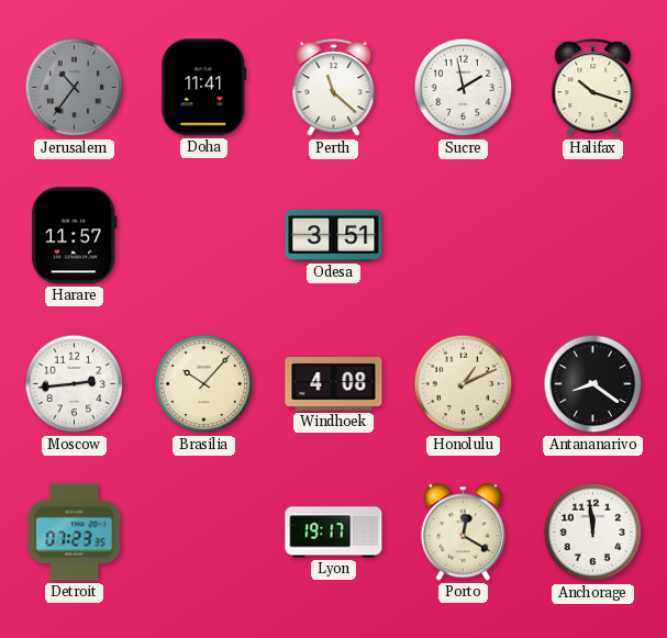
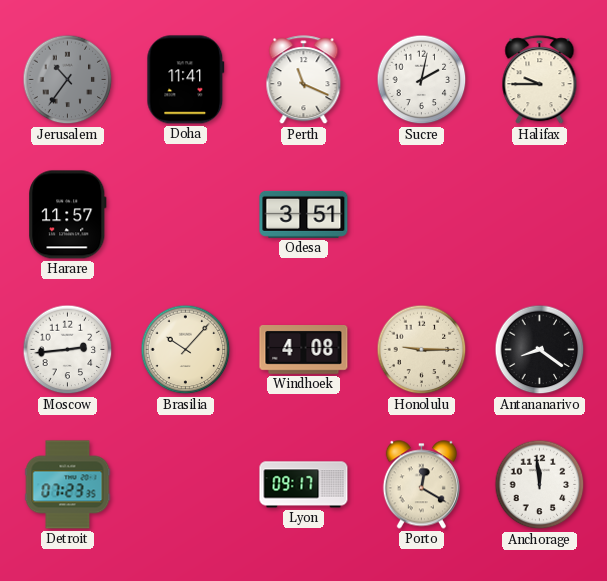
Perth: 11:22 -> 11:19 (304, 80)
Sucre: 1:58 -> 2:02 (422, 80)
Halifax: 10:18 -> 9:45 (540, 80)
Honolulu: 1:11 -> 9:15 (422, 350)
Lyon: 19:17 -> 09:17 (304, 485)
